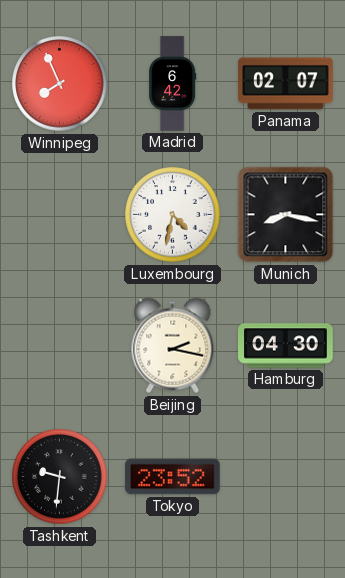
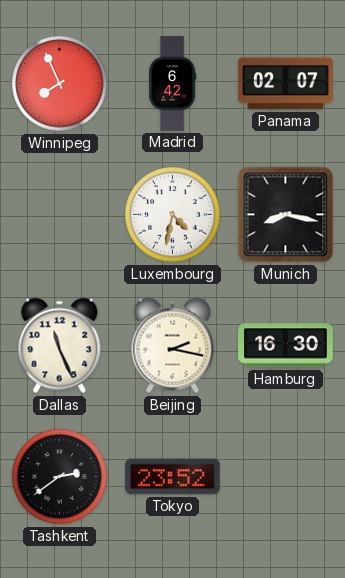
Dallas: none -> 11:26 (60, 346)
Hamburg: 04:30 -> 16:30 (286, 346)
Tashkent: 9:31 -> 2:39 (60, 477)
